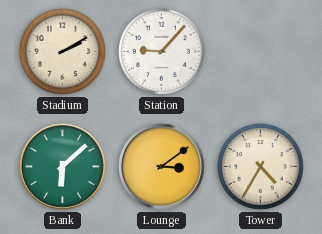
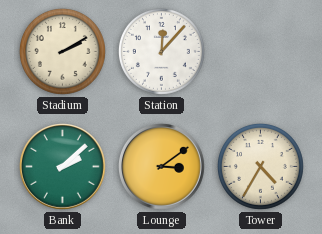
Station: 9:07 -> 12:07 (161, 51)
Bank: 6:08 -> 2:08 (63, 167)
